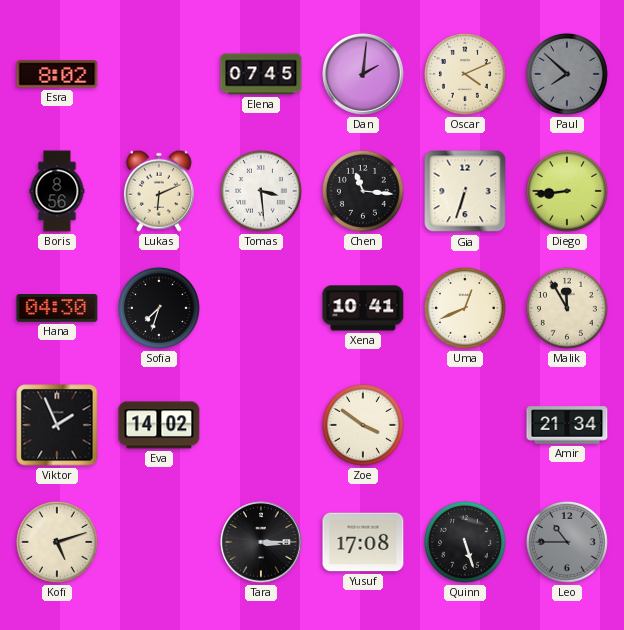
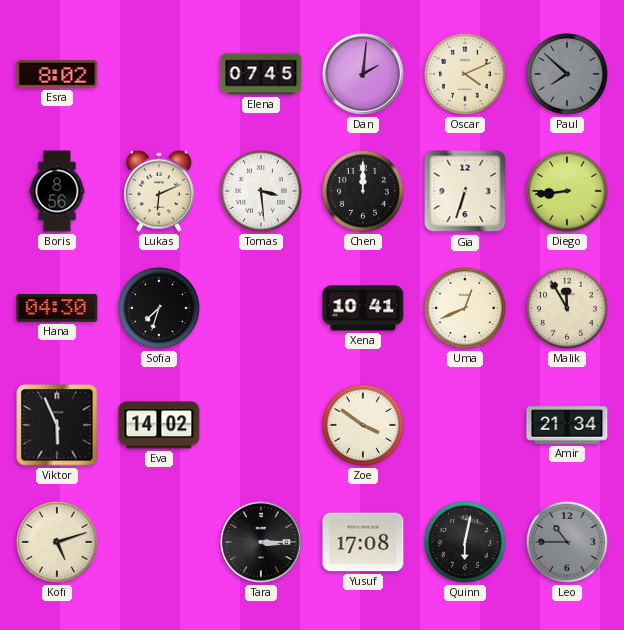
Chen: 11:16 -> 12:00 (363, 191)
Viktor: 1:56 -> 5:56 (57, 425)
Quinn: 5:27 -> 6:02 (465, 542)
